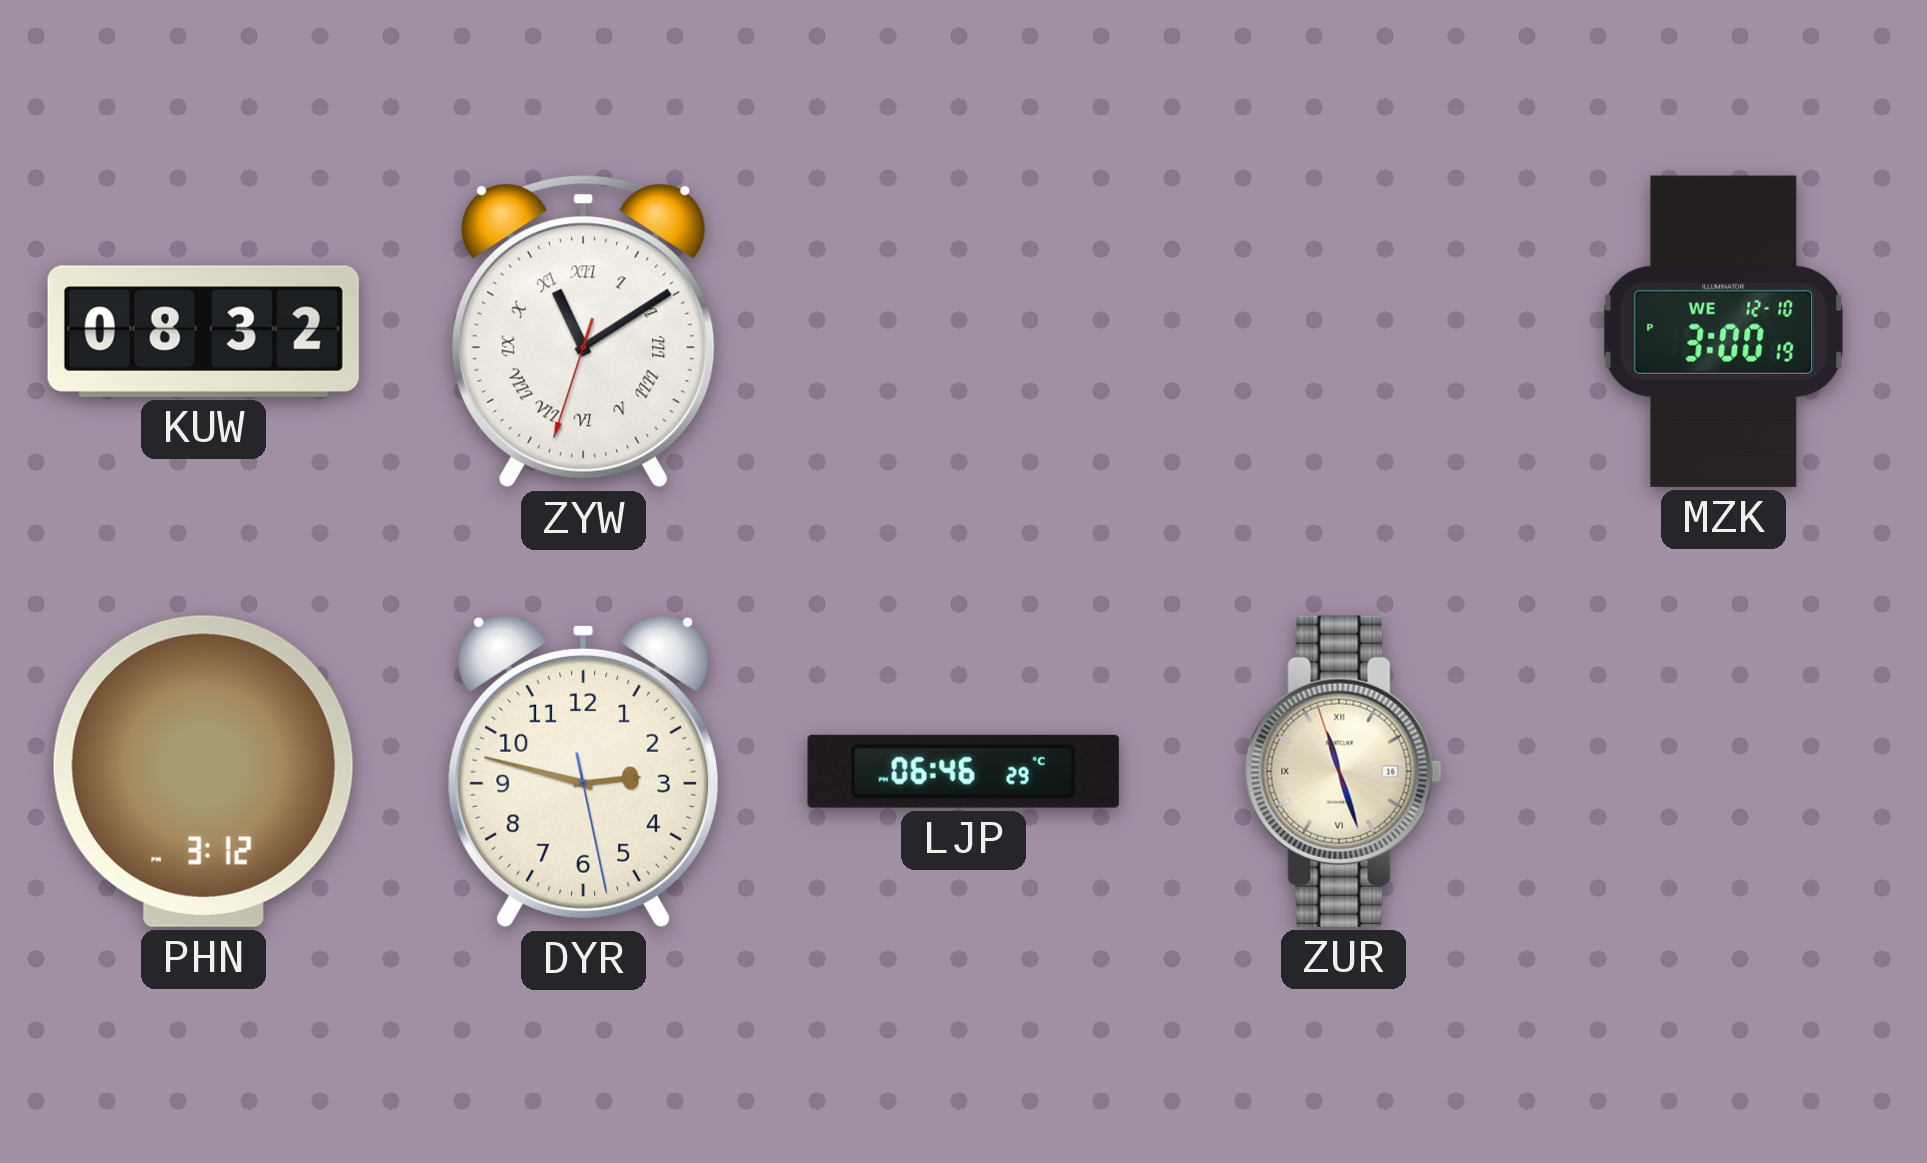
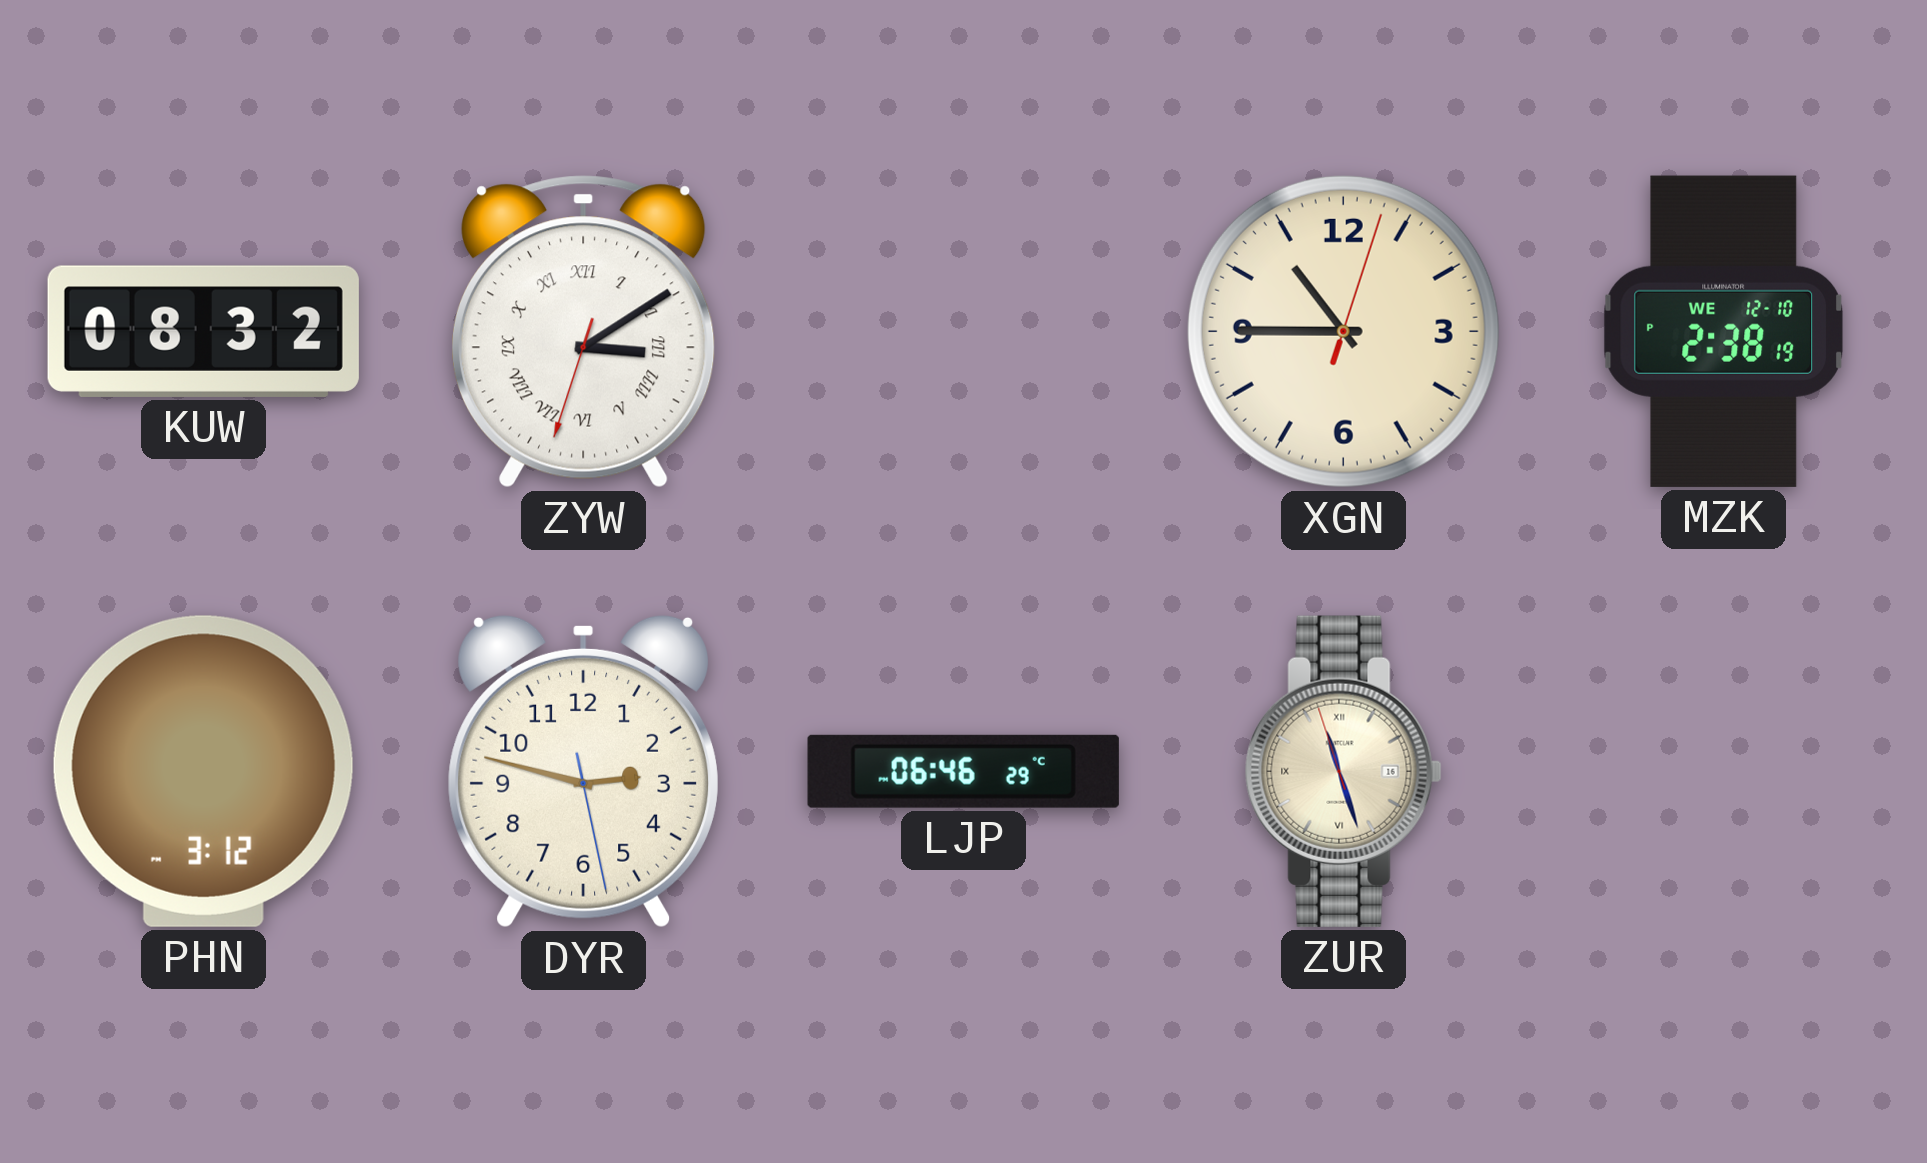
ZYW: 11:09 -> 3:09 (583, 332)
XGN: none -> 10:45 (1343, 331)
MZK: 3:00 -> 2:38 (1723, 331)
